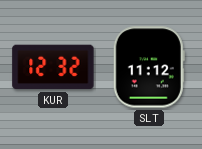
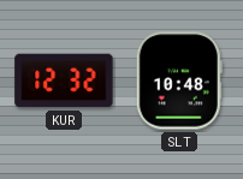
SLT: 11:12 -> 10:48 (179, 80)
